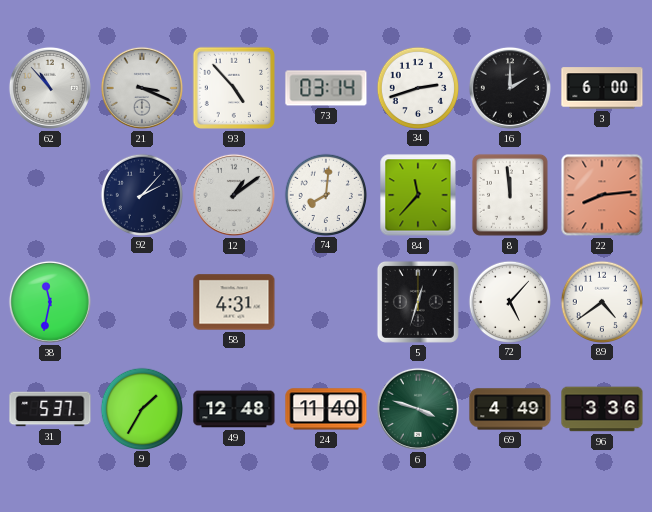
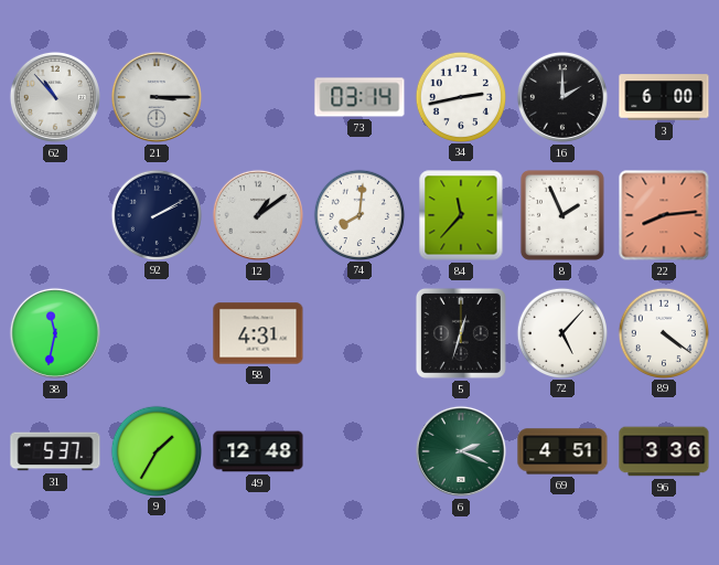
21: 3:19 -> 3:15 (157, 97)
93: 4:53 -> none (234, 88)
34: 2:42 -> 2:43 (460, 96)
92: 2:07 -> 2:10 (155, 214)
8: 11:59 -> 1:56 (562, 215)
89: 4:39 -> 4:21 (663, 332)
24: 11:40 -> none (326, 409)
6: 3:48 -> 2:19 (461, 451)
69: 4:49 -> 4:51 (562, 451)
